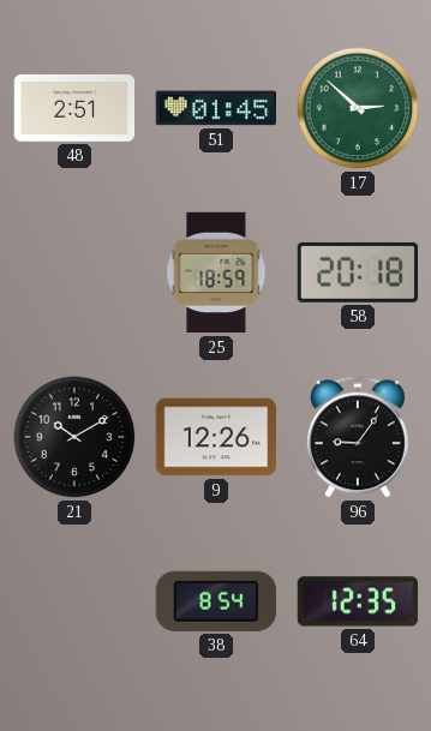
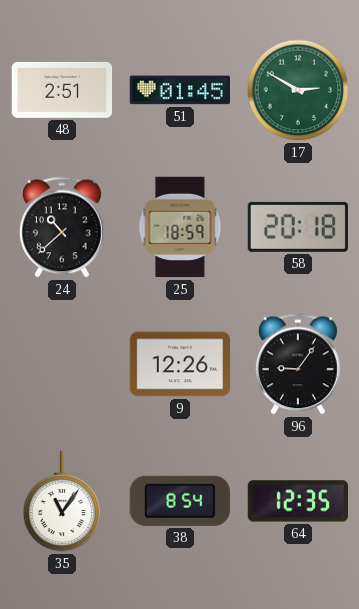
17: 2:52 -> 2:50 (298, 90)
24: none -> 10:38 (62, 227)
21: 10:10 -> none (74, 437)
35: none -> 11:06 (62, 501)
